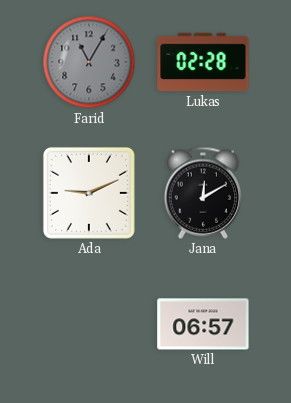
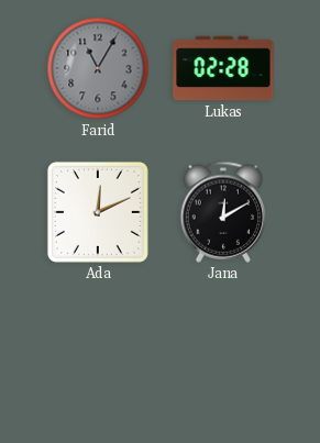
Ada: 9:11 -> 12:11 (98, 212)
Will: 06:57 -> none (203, 324)
